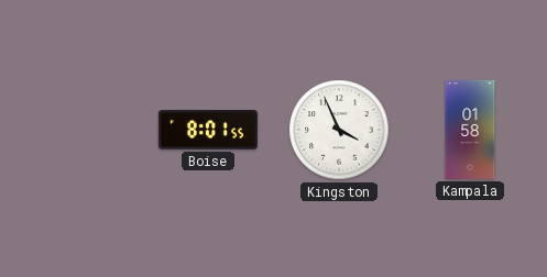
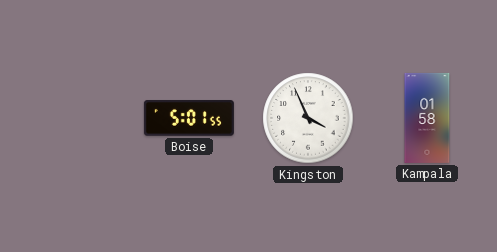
Boise: 8:01 -> 5:01 (189, 118)
